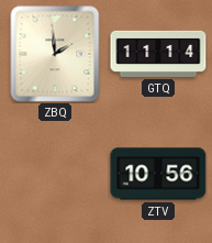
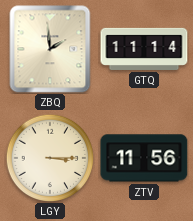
LGY: none -> 3:15 (49, 157)
ZTV: 10:56 -> 11:56 (144, 158)
